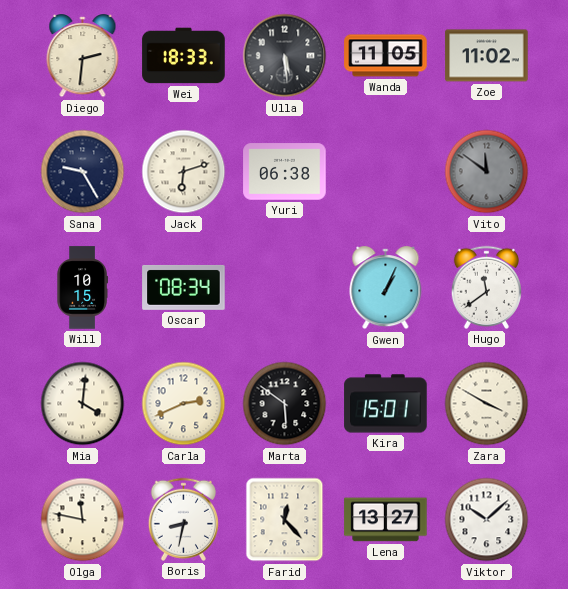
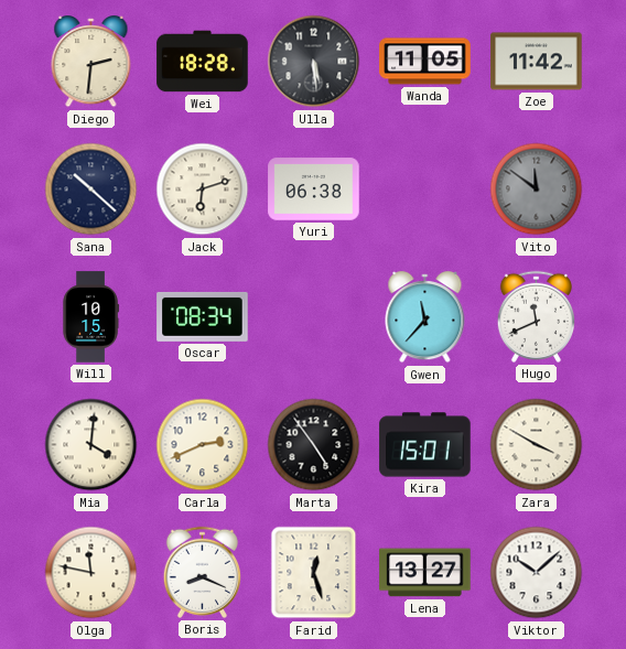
Wei: 18:33 -> 18:28 (203, 62)
Zoe: 11:02 -> 11:42 (537, 62)
Sana: 9:25 -> 10:22 (91, 190)
Gwen: 1:04 -> 11:37 (425, 317)
Hugo: 11:39 -> 11:41 (536, 316)
Marta: 5:51 -> 4:54 (314, 445)
Boris: 8:32 -> 8:19 (202, 572)
Farid: 12:23 -> 12:27 (314, 573)
